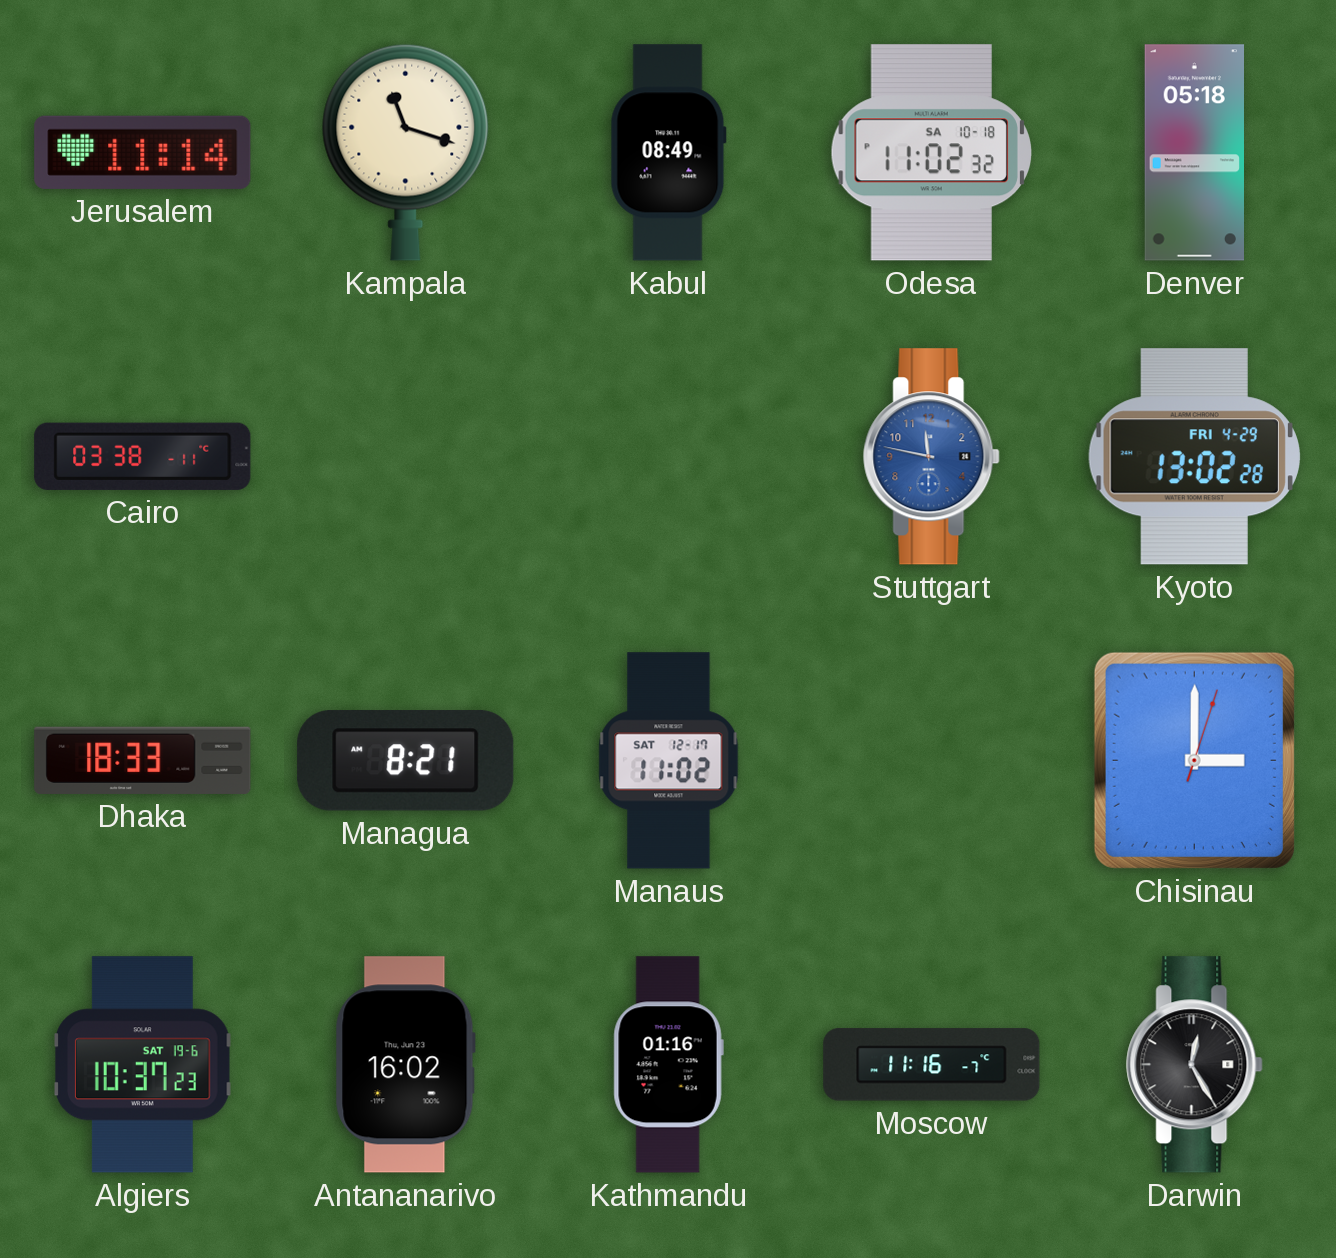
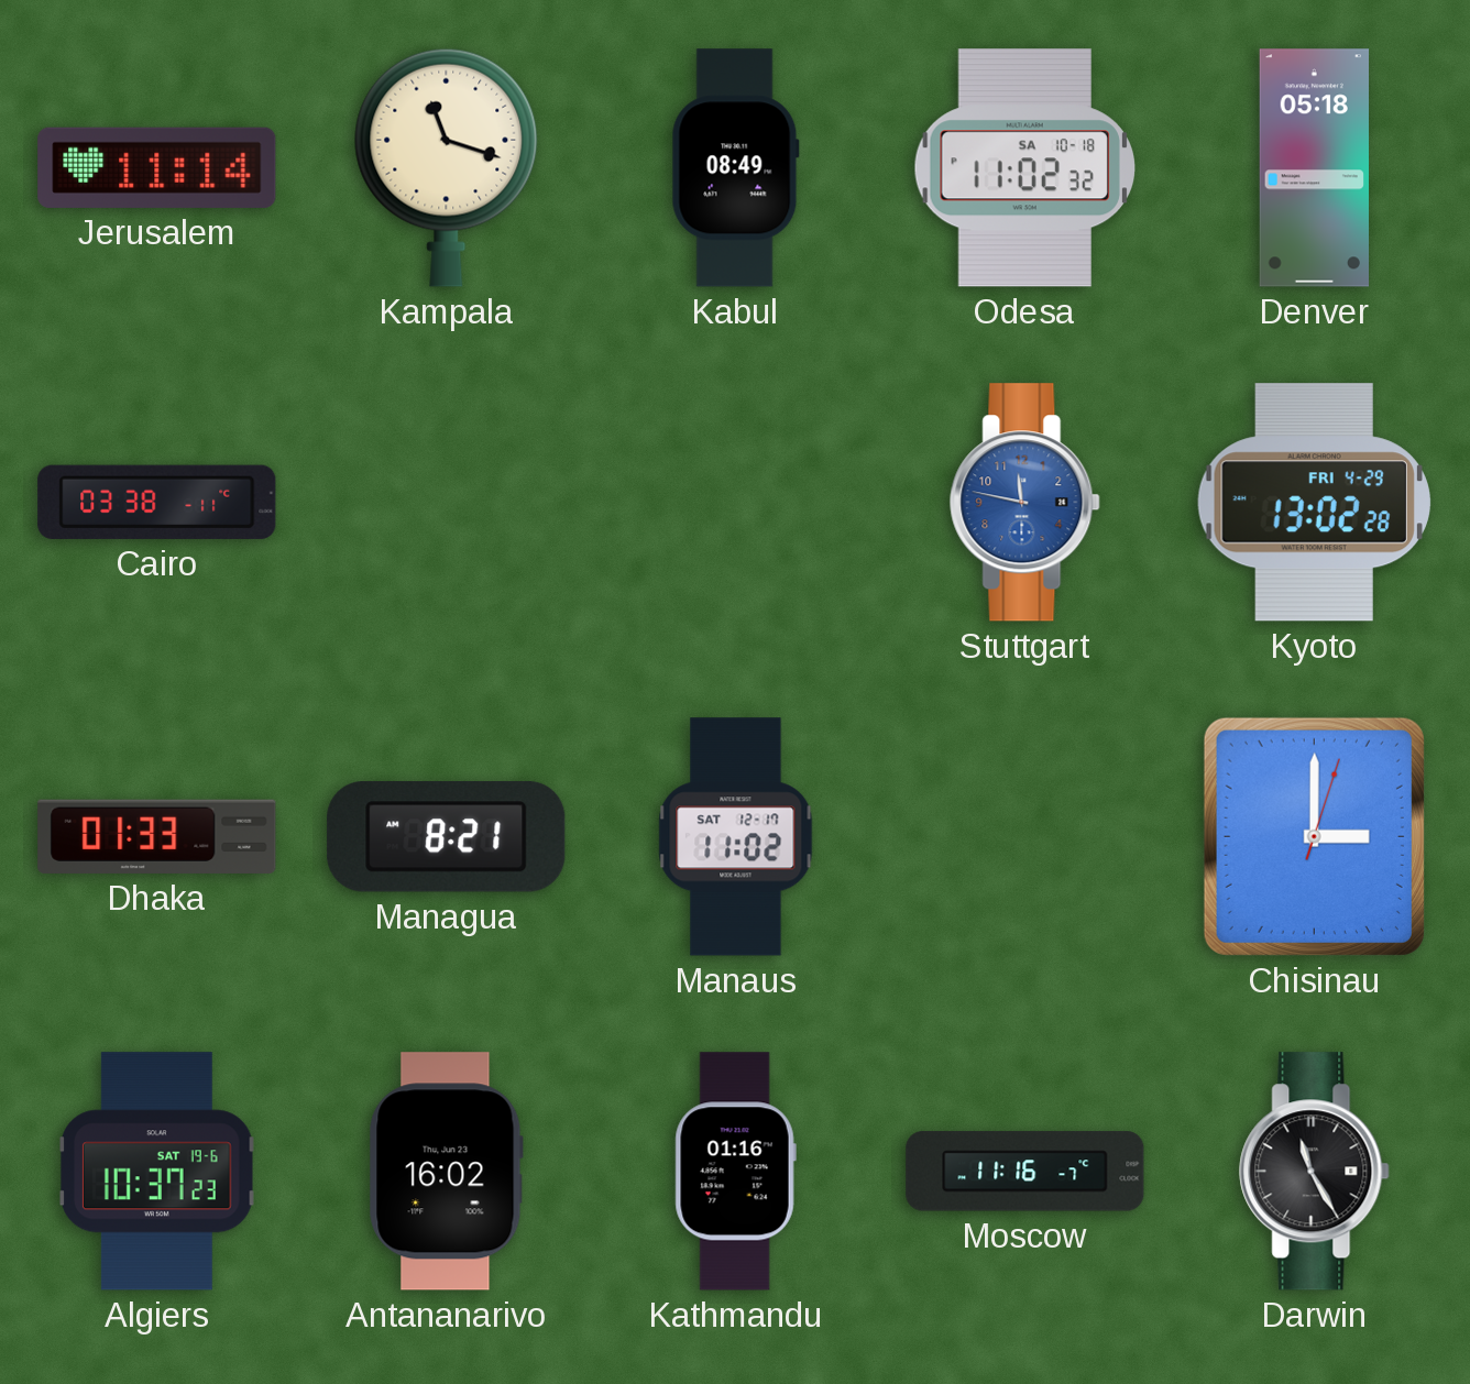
Dhaka: 18:33 -> 01:33 (157, 836)
Darwin: 12:25 -> 11:25 (1315, 1172)
